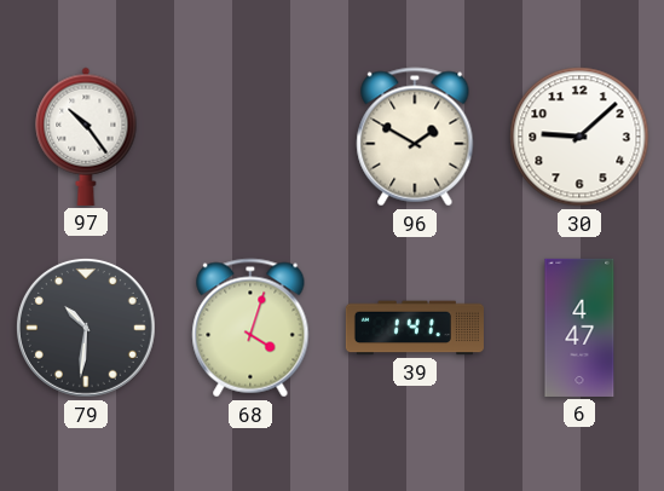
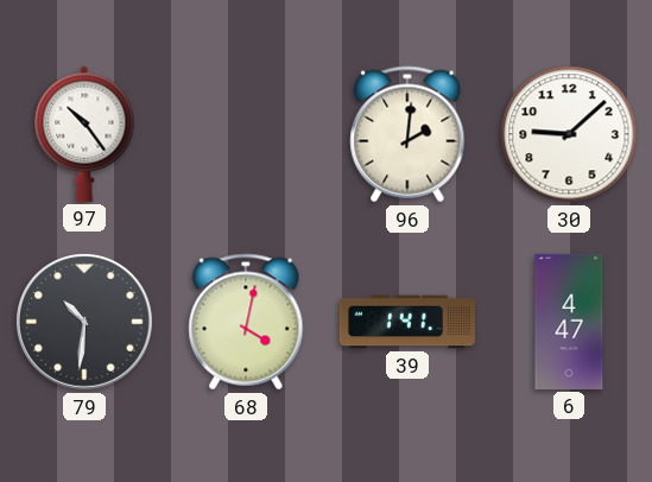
96: 1:50 -> 2:01 (407, 134)
68: 4:03 -> 4:02 (246, 322)
